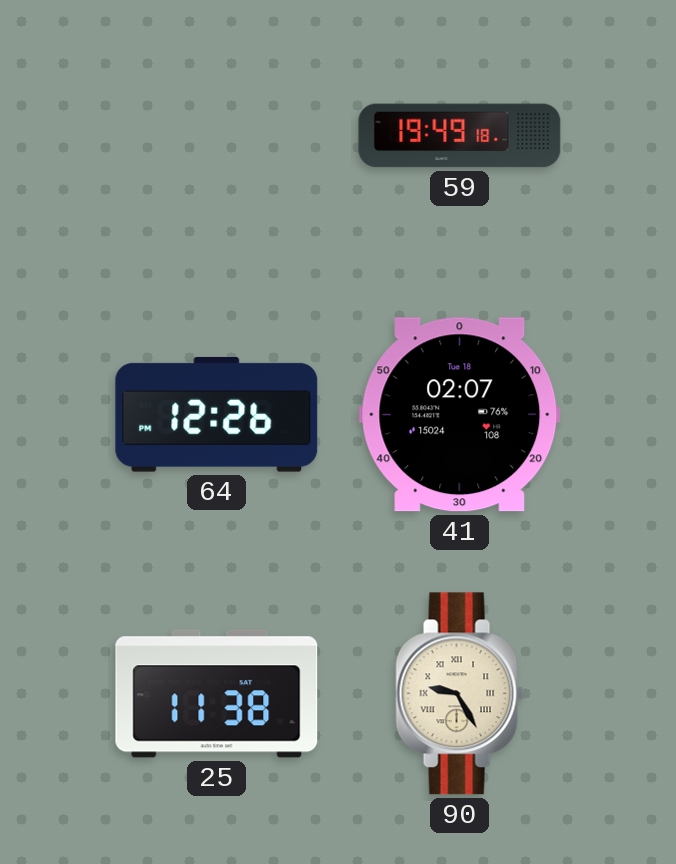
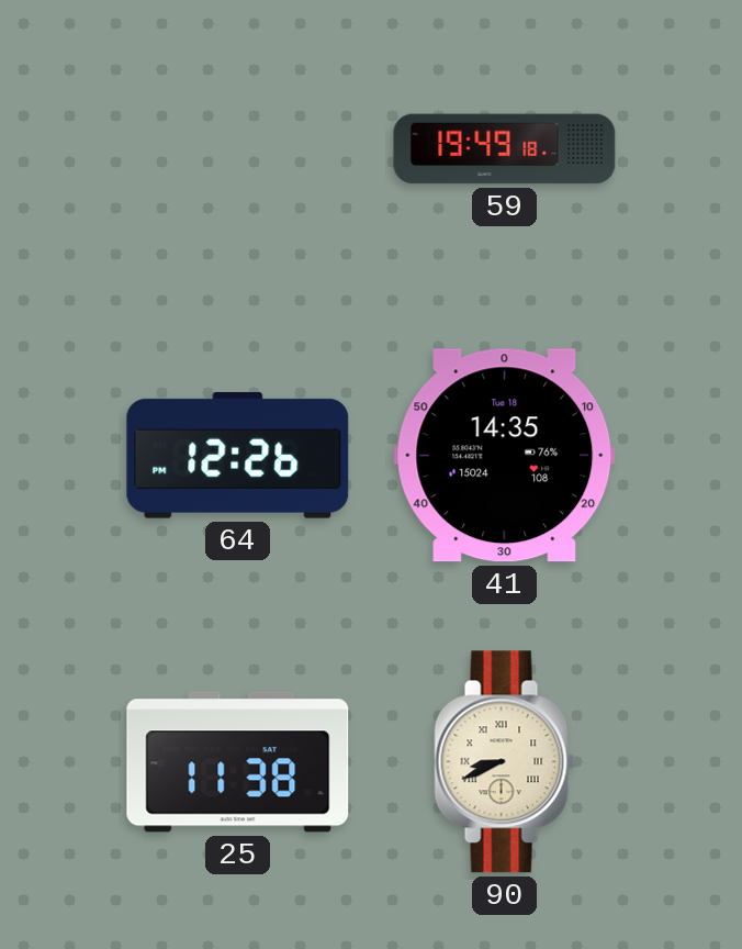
41: 02:07 -> 14:35 (505, 456)
90: 9:25 -> 8:41 (505, 762)
